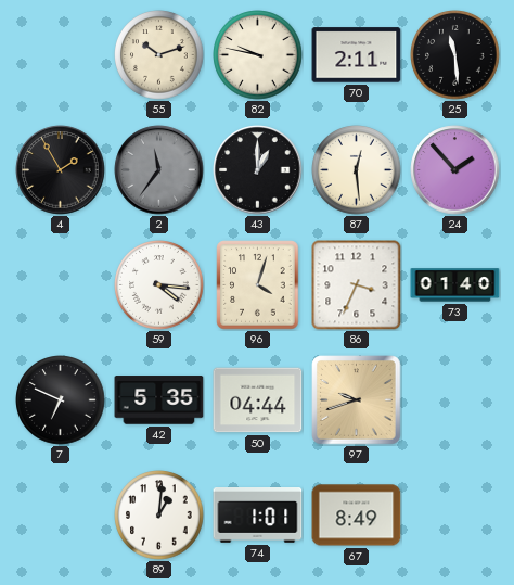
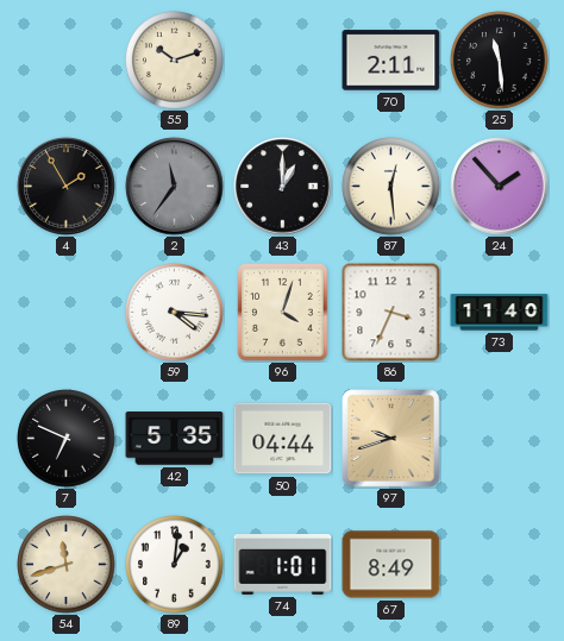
82: 9:47 -> none (258, 55)
73: 01:40 -> 11:40 (500, 313)
54: none -> 11:42 (67, 565)
